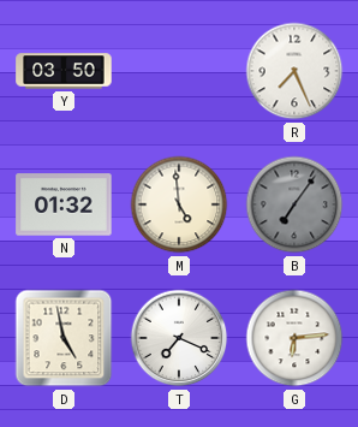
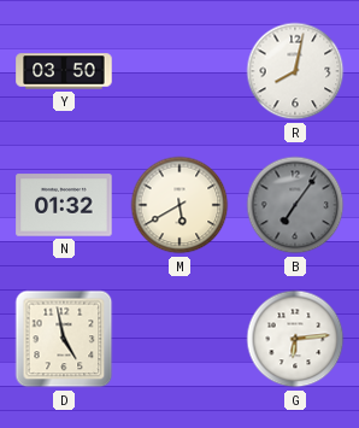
R: 7:26 -> 8:02 (295, 71)
M: 4:59 -> 5:40 (179, 205)
T: 7:19 -> none (179, 338)
